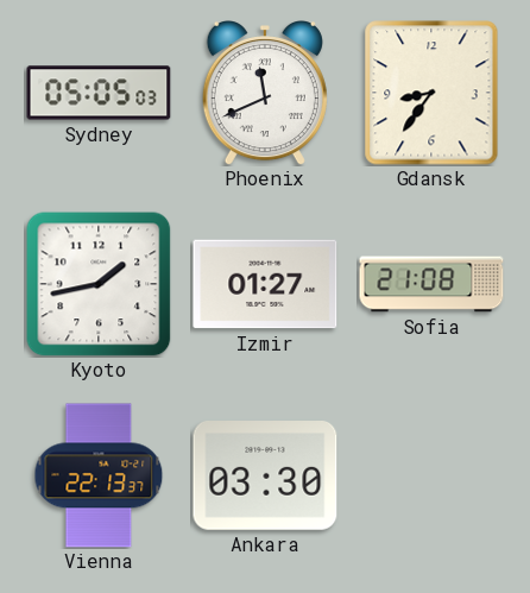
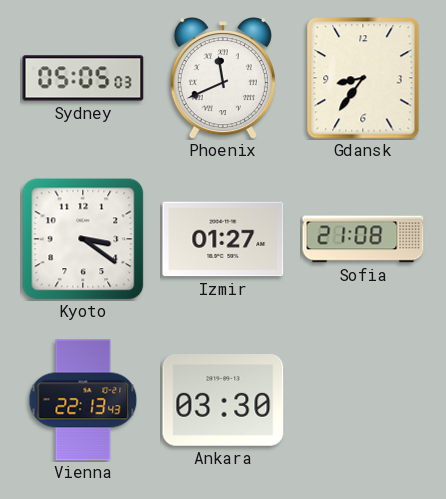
Kyoto: 1:43 -> 3:21 (83, 239)
Vienna: 22:13:37 -> 22:13:43 (83, 400)
